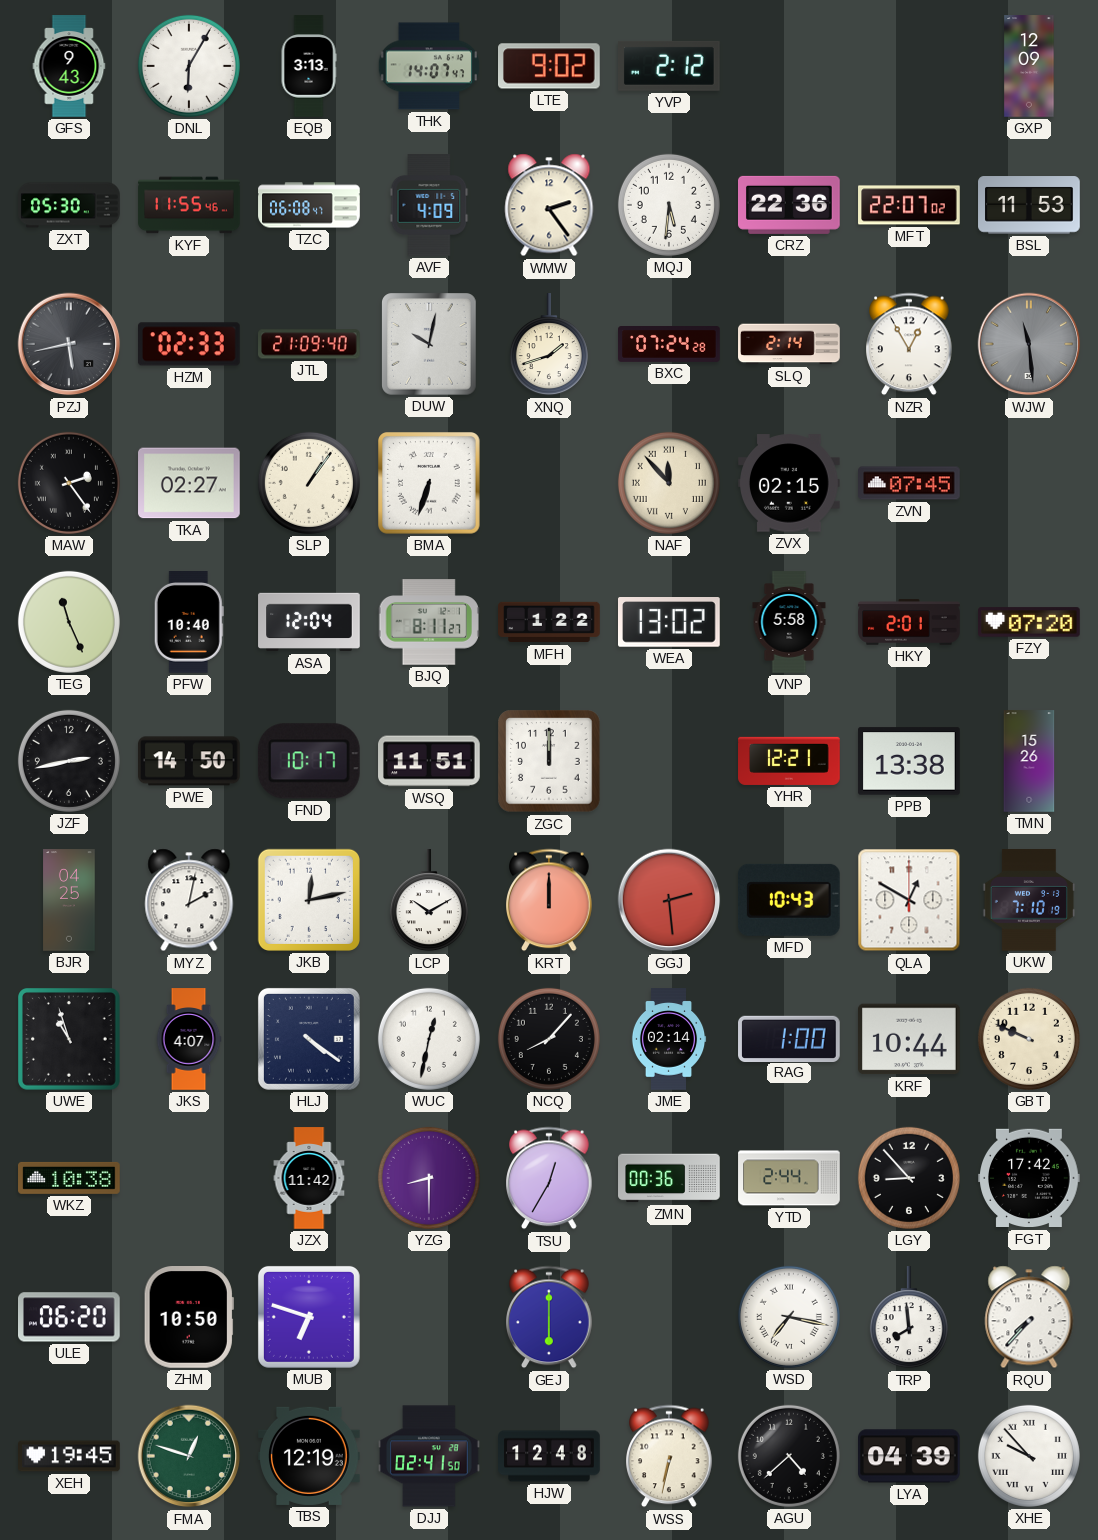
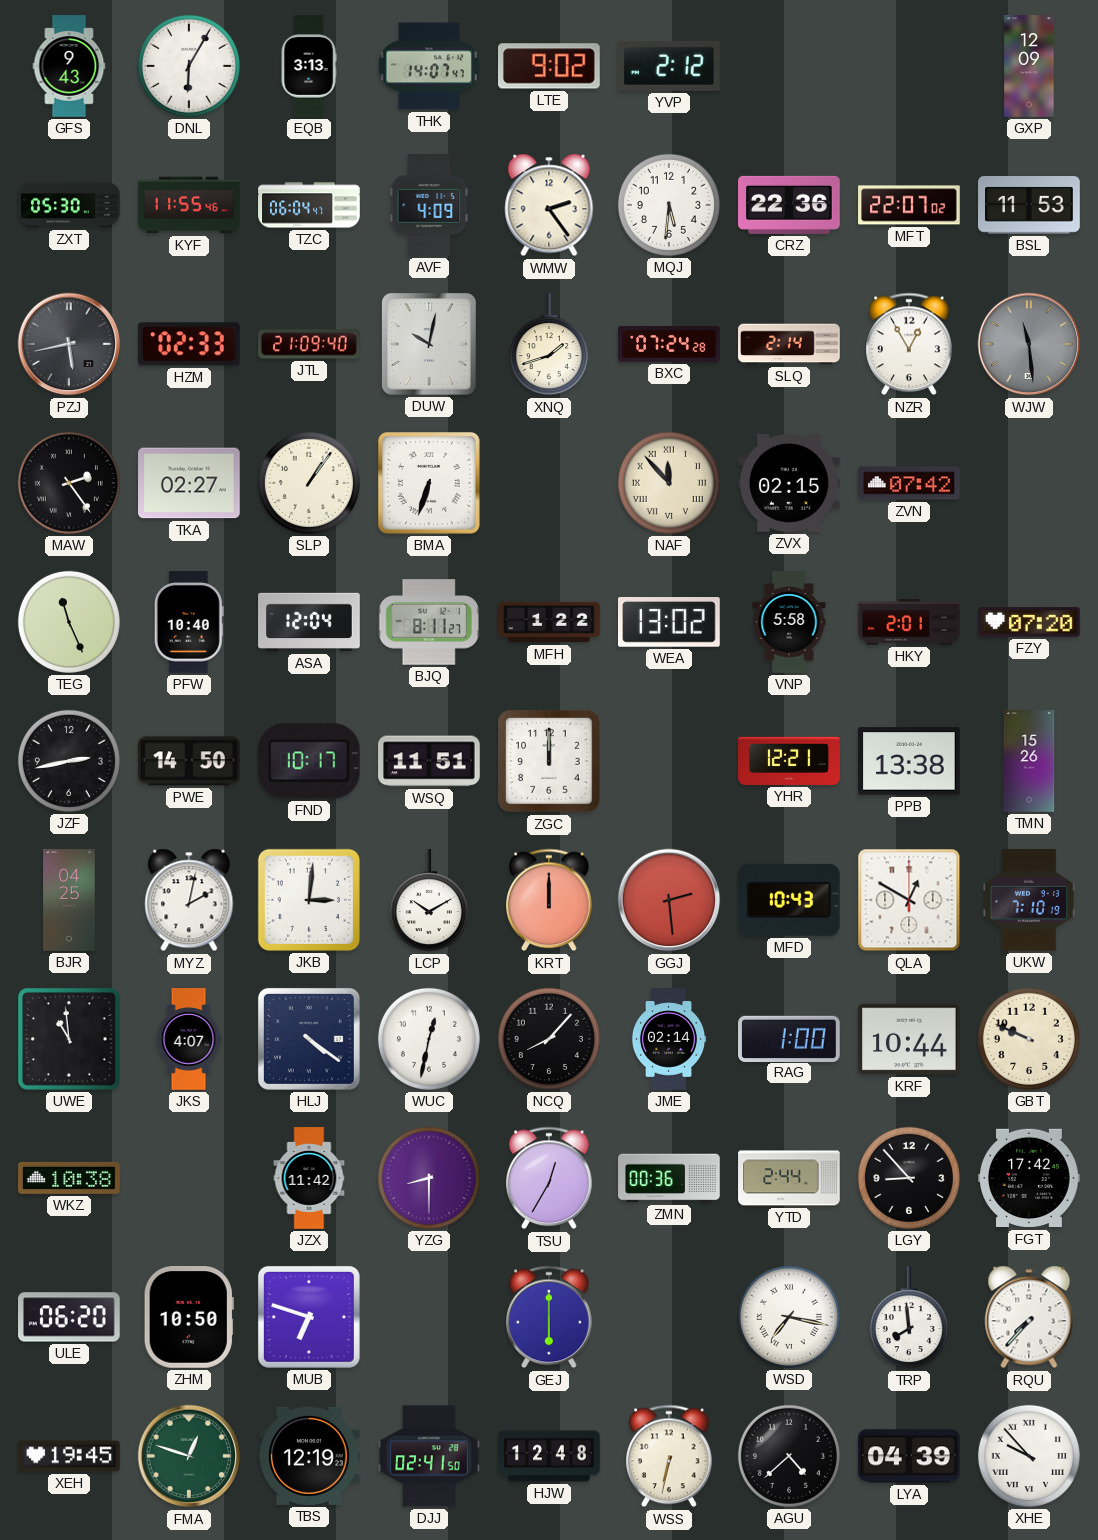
TZC: 06:08 -> 06:04 (309, 205)
ZVN: 07:45 -> 07:42 (909, 483)
JKB: 12:13 -> 3:01 (309, 900)
UWE: 10:57 -> 10:59 (70, 1040)
